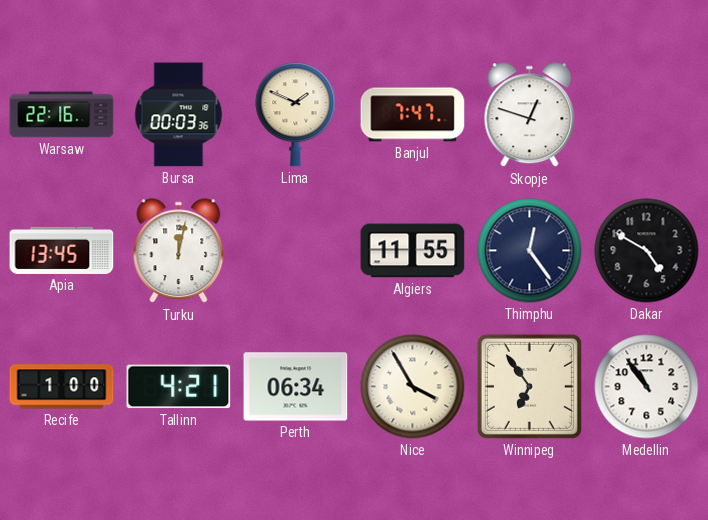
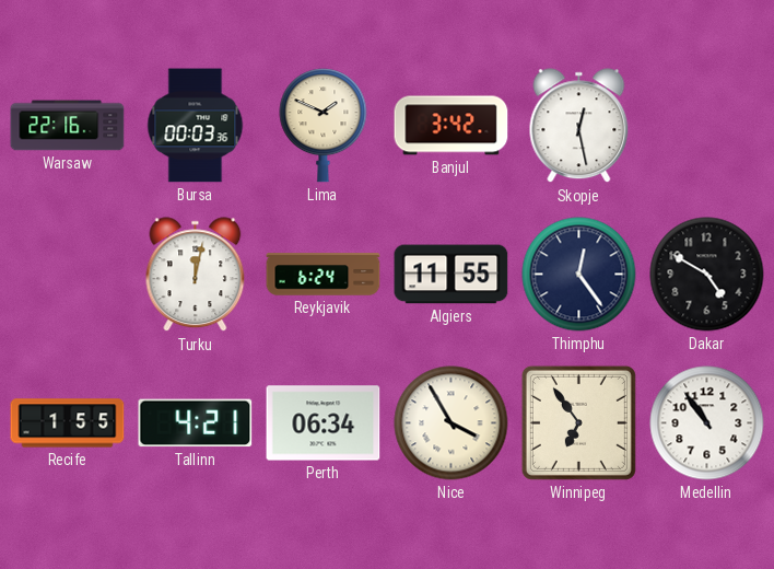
Banjul: 7:47 -> 3:42 (451, 126)
Skopje: 12:48 -> 12:28 (579, 126)
Apia: 13:45 -> none (62, 250)
Reykjavik: none -> 6:24 (324, 275)
Recife: 1:00 -> 1:55 (68, 423)
